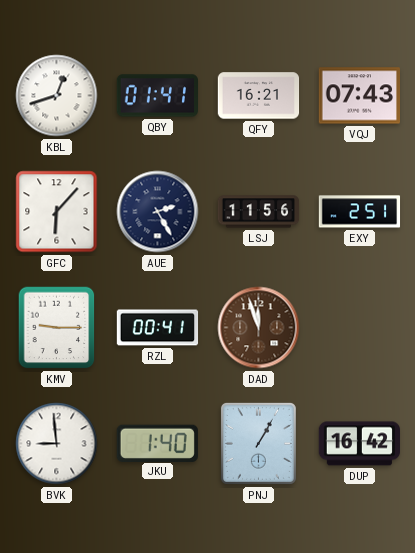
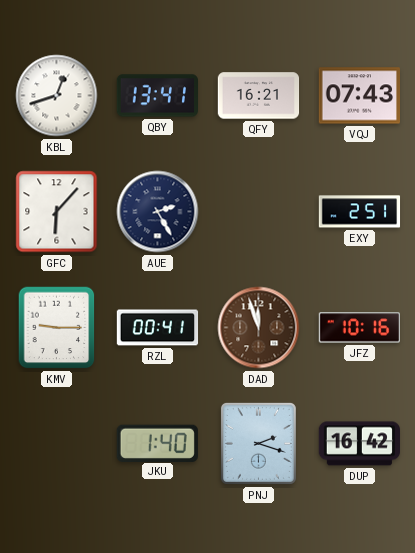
QBY: 01:41 -> 13:41 (157, 96)
LSJ: 11:56 -> none (259, 212)
JFZ: none -> 10:16 (359, 328)
BVK: 8:59 -> none (57, 444)
PNJ: 1:05 -> 2:18 (258, 443)
